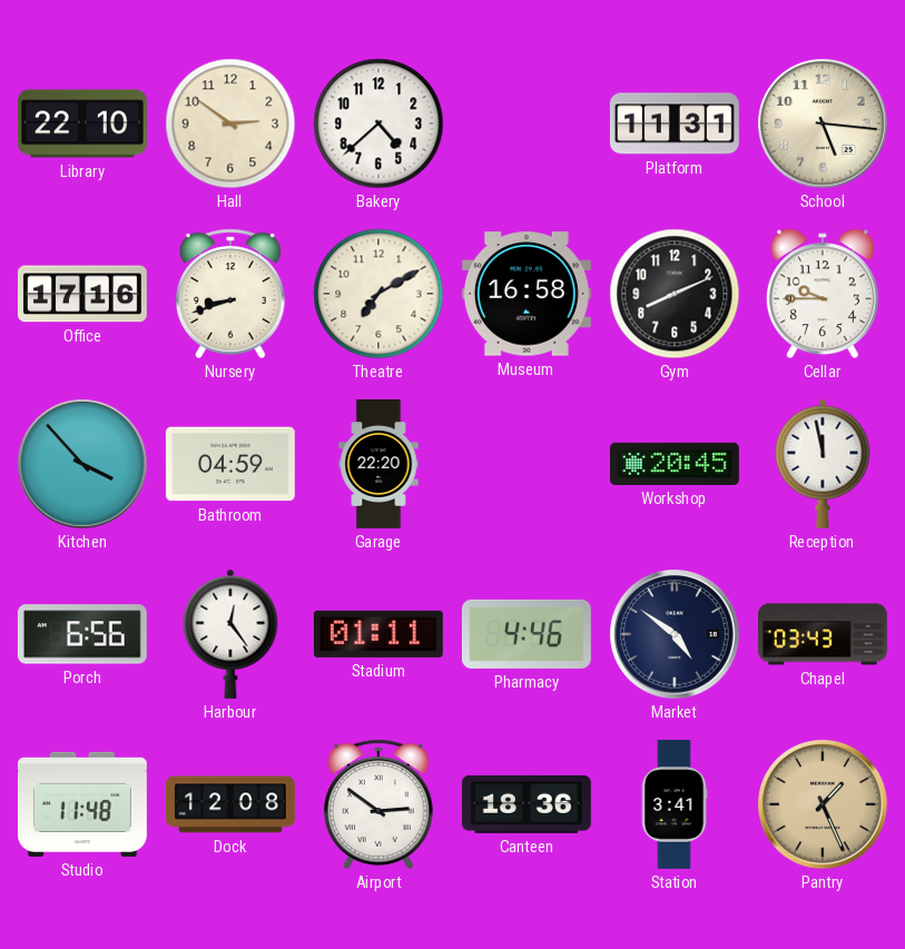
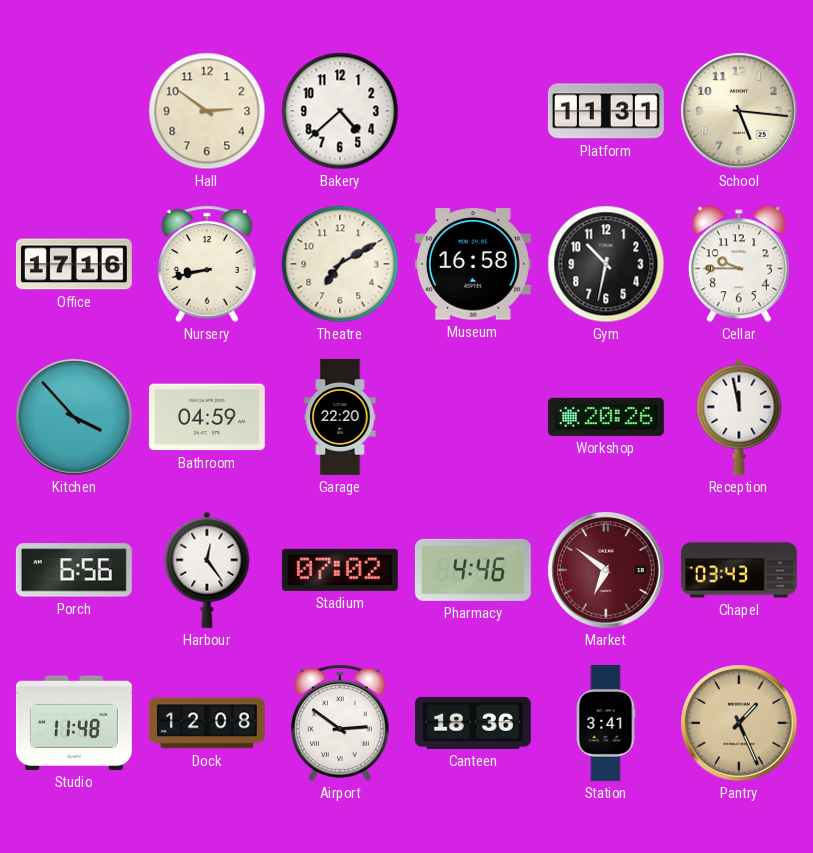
Library: 22:10 -> none (82, 123)
Nursery: 8:42 -> 8:43 (208, 264)
Gym: 8:11 -> 10:32 (606, 264)
Workshop: 20:45 -> 20:26 (606, 417)
Stadium: 01:11 -> 07:02 (340, 570)
Market: 4:51 -> 6:51 (606, 570)
Market dial: navy -> burgundy (606, 570)
